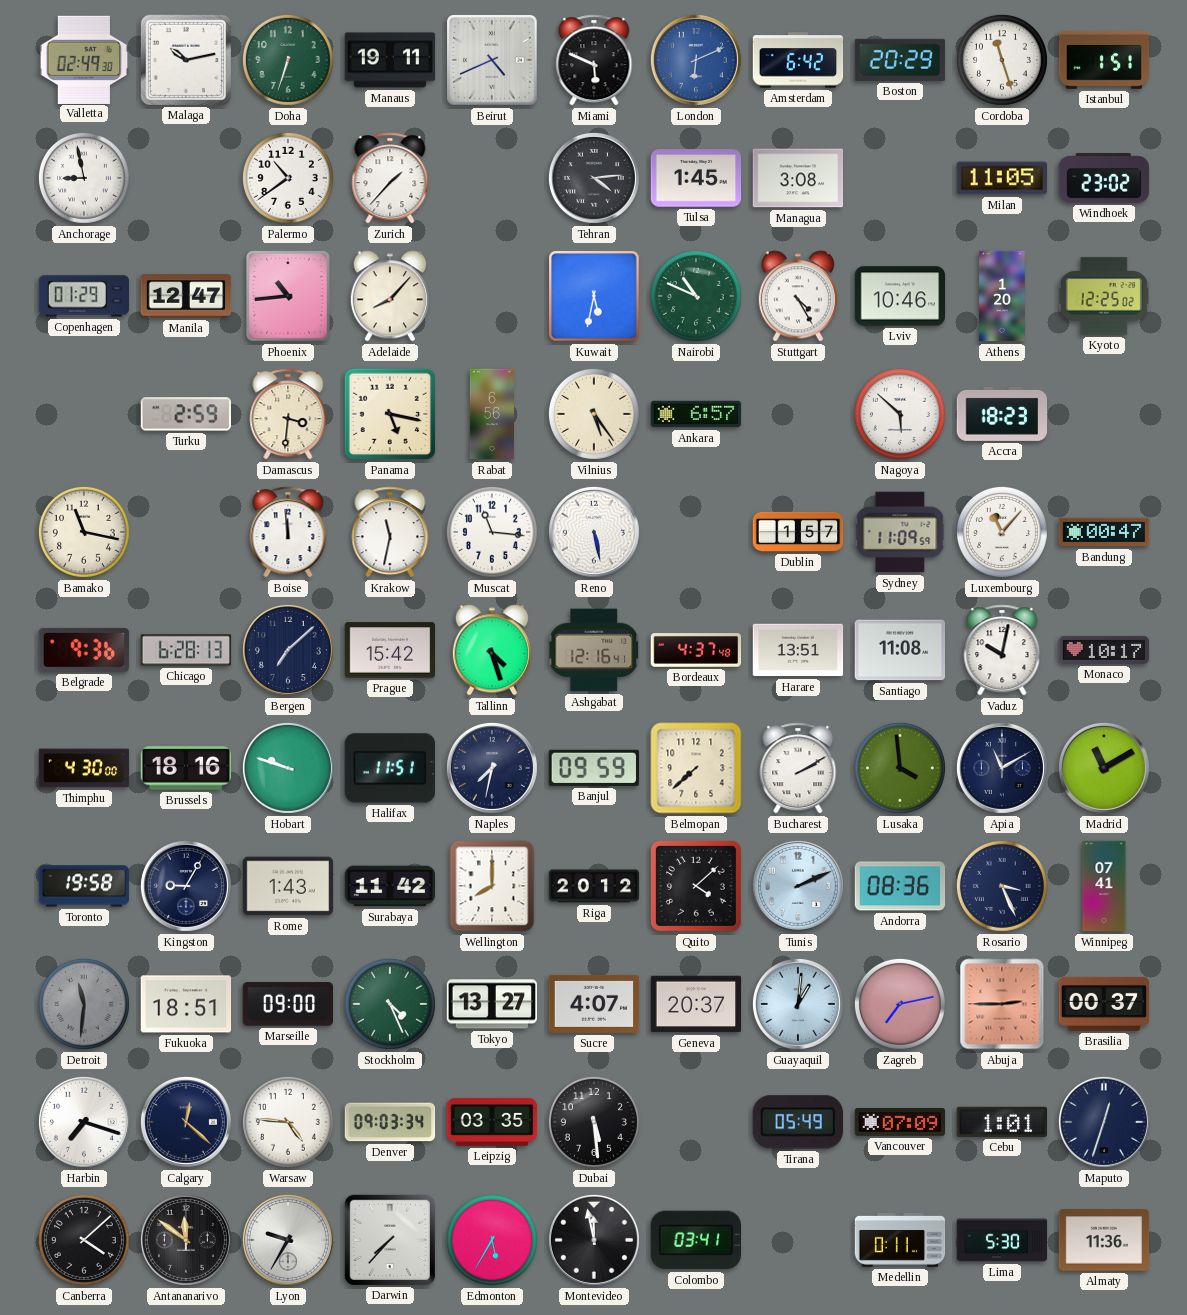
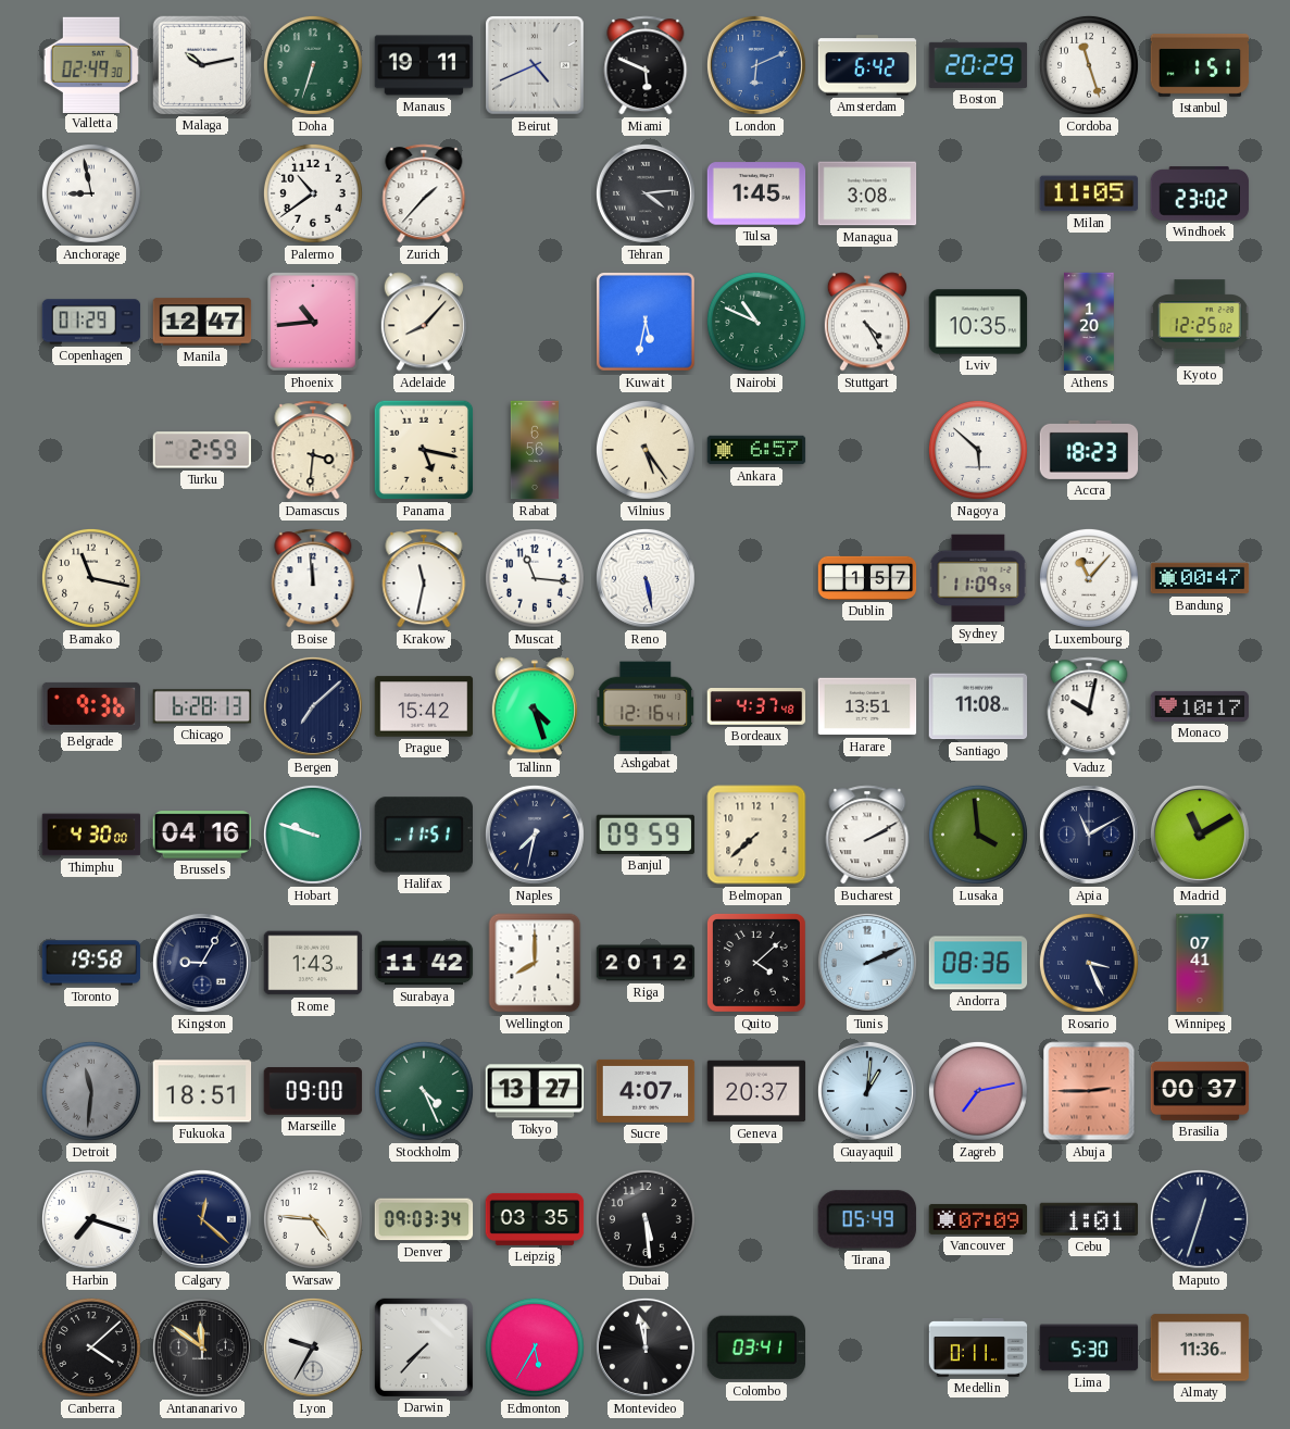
Lviv: 10:46 -> 10:35 (978, 322)
Brussels: 18:16 -> 04:16 (202, 835)
